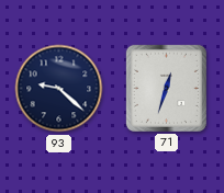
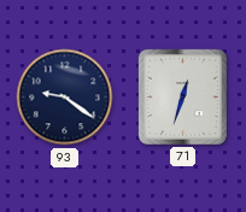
93: 9:22 -> 9:21 (65, 98)
